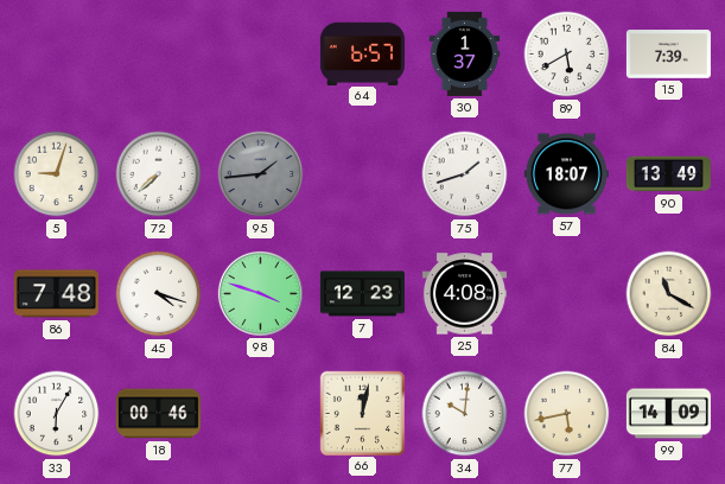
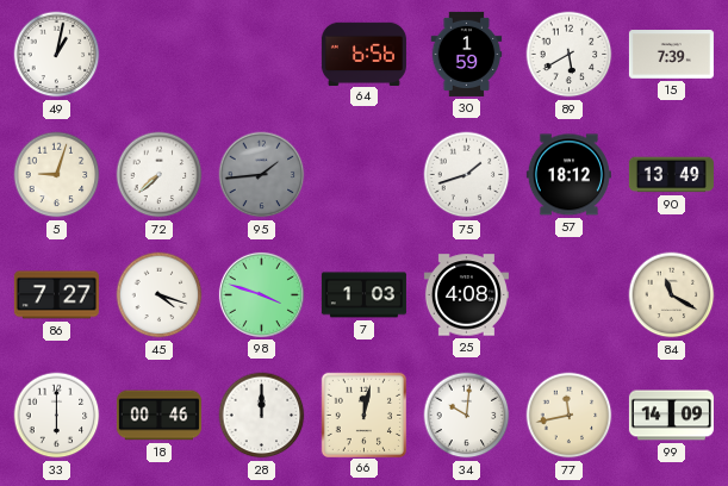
49: none -> 1:02 (57, 55)
64: 6:57 -> 6:56 (363, 54)
30: 1:37 -> 1:59 (467, 54)
57: 18:07 -> 18:12 (568, 175)
86: 7:48 -> 7:27 (56, 295)
7: 12:23 -> 1:03 (363, 295)
33: 6:05 -> 6:00 (57, 416)
28: none -> 12:00 (262, 416)
77: 5:43 -> 11:43 (570, 416)
